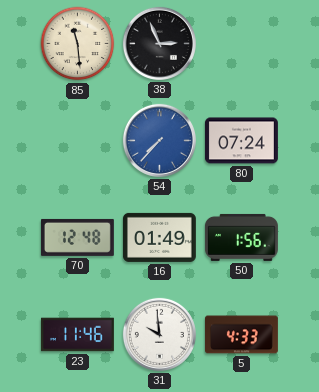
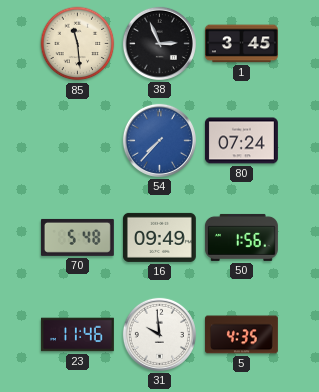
1: none -> 3:45 (241, 44)
70: 12:48 -> 5:48 (77, 237)
16: 01:49 -> 09:49 (159, 237)
5: 4:33 -> 4:35 (241, 335)
